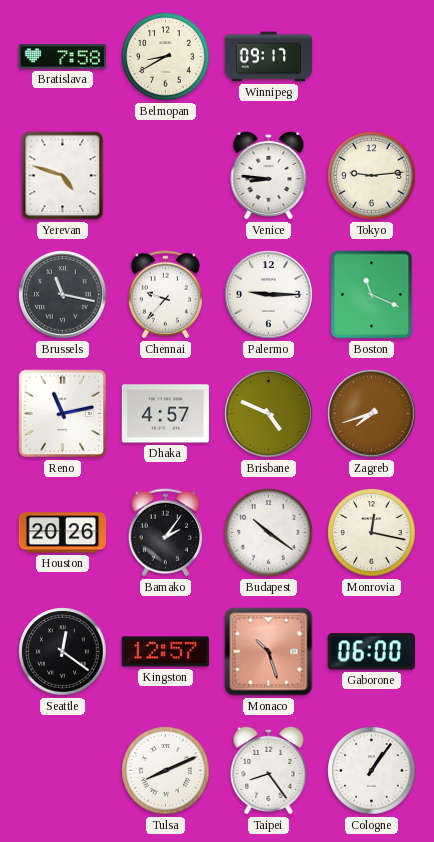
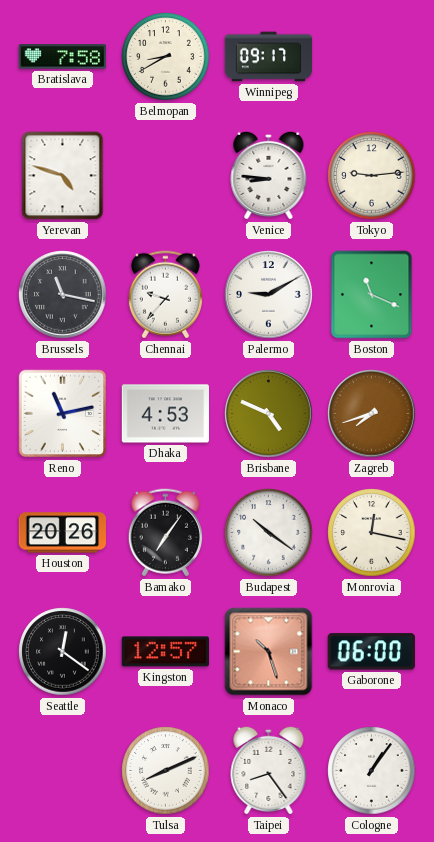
Palermo: 9:15 -> 9:10 (269, 295)
Dhaka: 4:57 -> 4:53 (166, 414)
Bamako: 2:06 -> 7:06 (165, 533)
